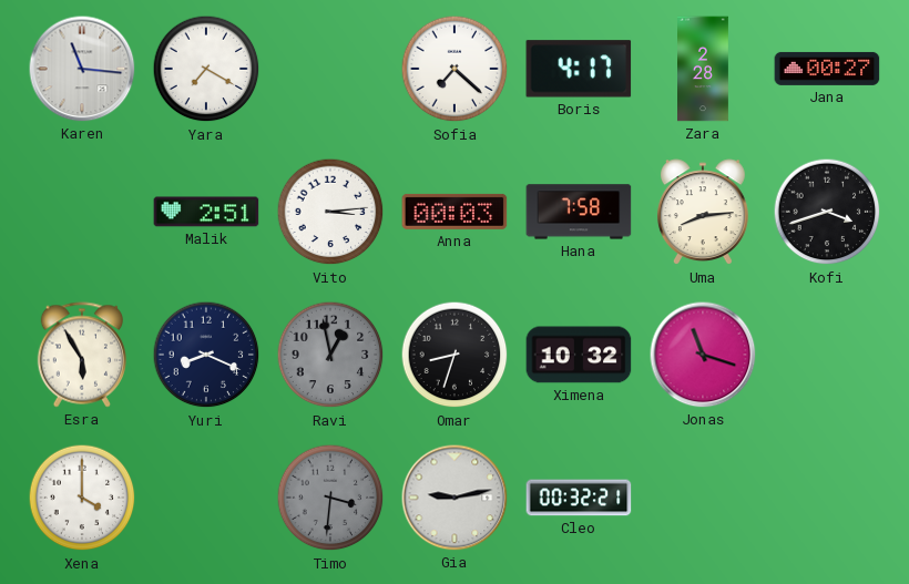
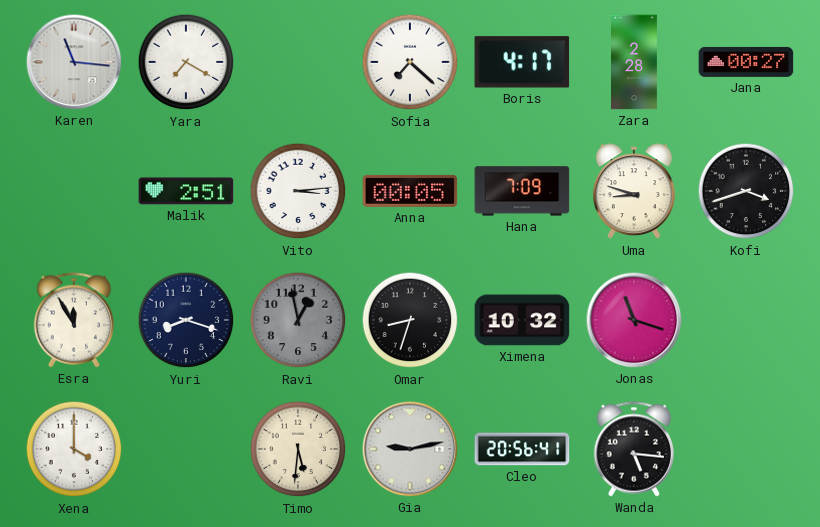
Anna: 00:03 -> 00:05 (410, 191)
Hana: 7:58 -> 7:09 (522, 191)
Uma: 8:14 -> 8:48 (634, 192)
Esra: 5:55 -> 11:55 (73, 320)
Yuri: 8:19 -> 8:18 (186, 320)
Timo: 3:31 -> 5:31 (298, 449)
Timo dial: grey -> cream (298, 449)
Cleo: 00:32 -> 20:56 (522, 449)
Wanda: none -> 5:16 (633, 449)
